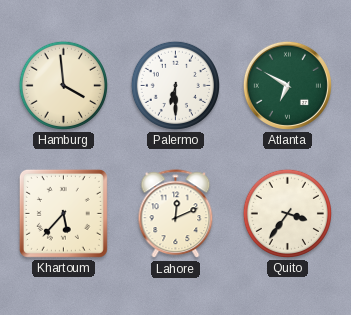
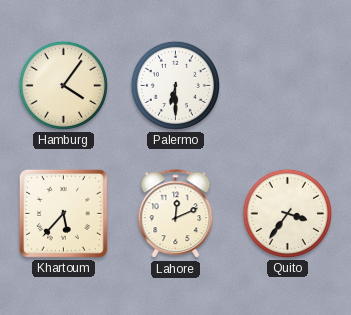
Hamburg: 3:59 -> 4:06 (63, 85)
Atlanta: 6:50 -> none (287, 85)
